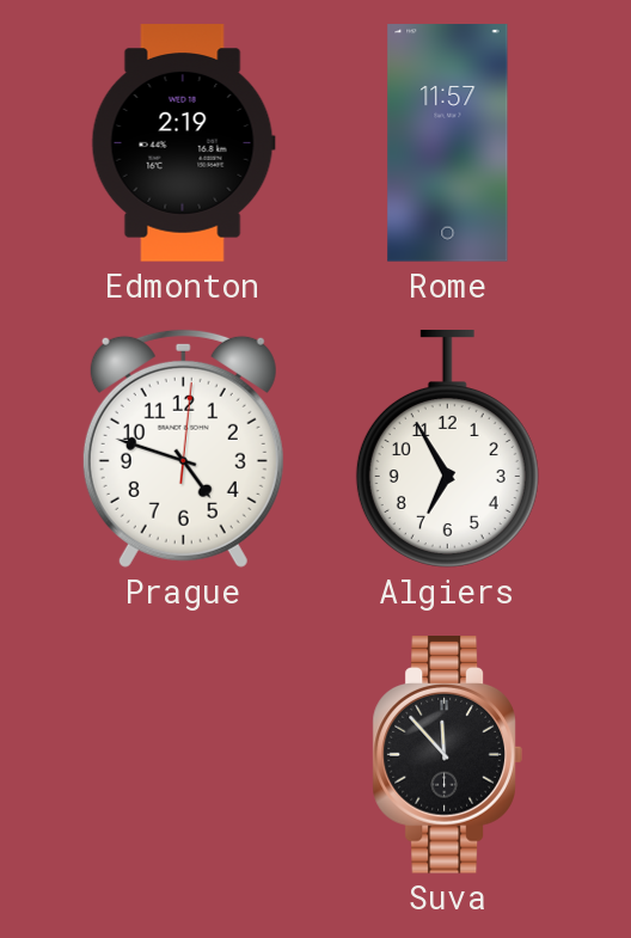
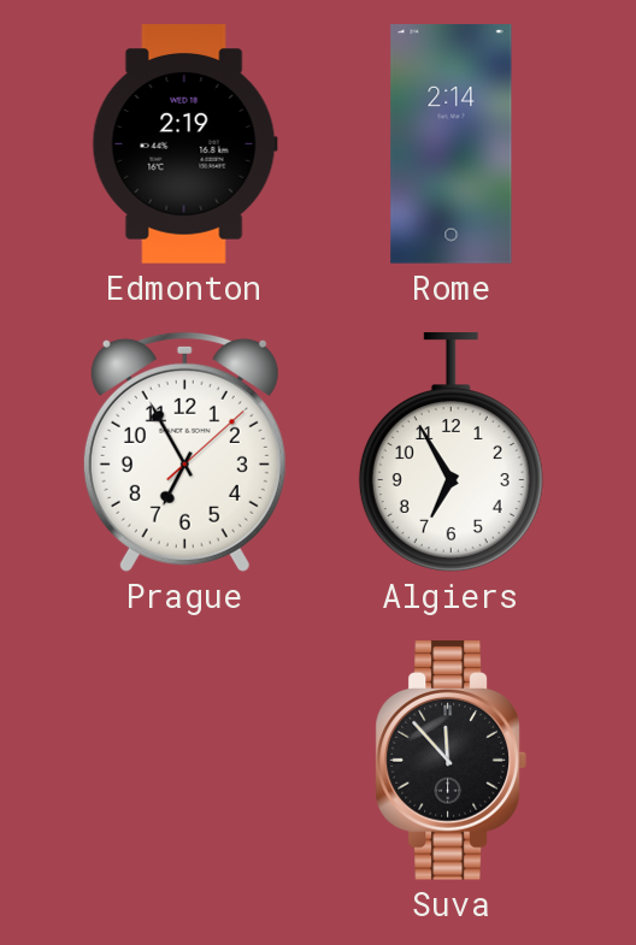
Rome: 11:57 -> 2:14 (452, 144)
Prague: 4:48 -> 6:55 (184, 451)
